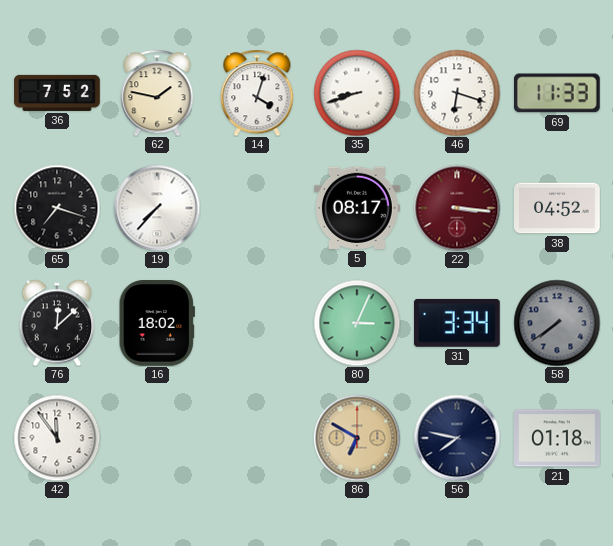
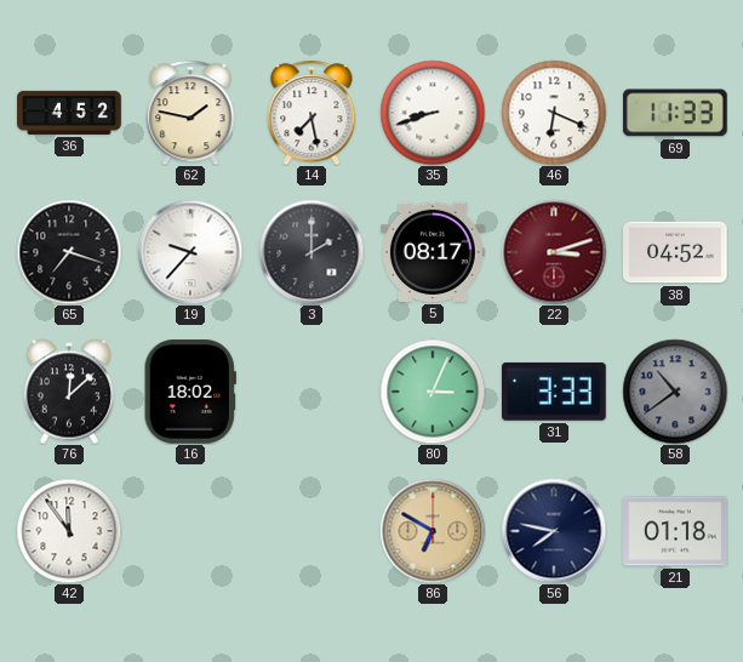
36: 7:52 -> 4:52 (69, 113)
14: 4:03 -> 7:28 (312, 113)
46: 6:18 -> 6:19 (554, 113)
19: 7:37 -> 9:37 (190, 252)
3: none -> 2:00 (312, 252)
22: 3:16 -> 3:12 (554, 252)
31: 3:34 -> 3:33 (554, 392)
58: 7:39 -> 10:39 (675, 392)
